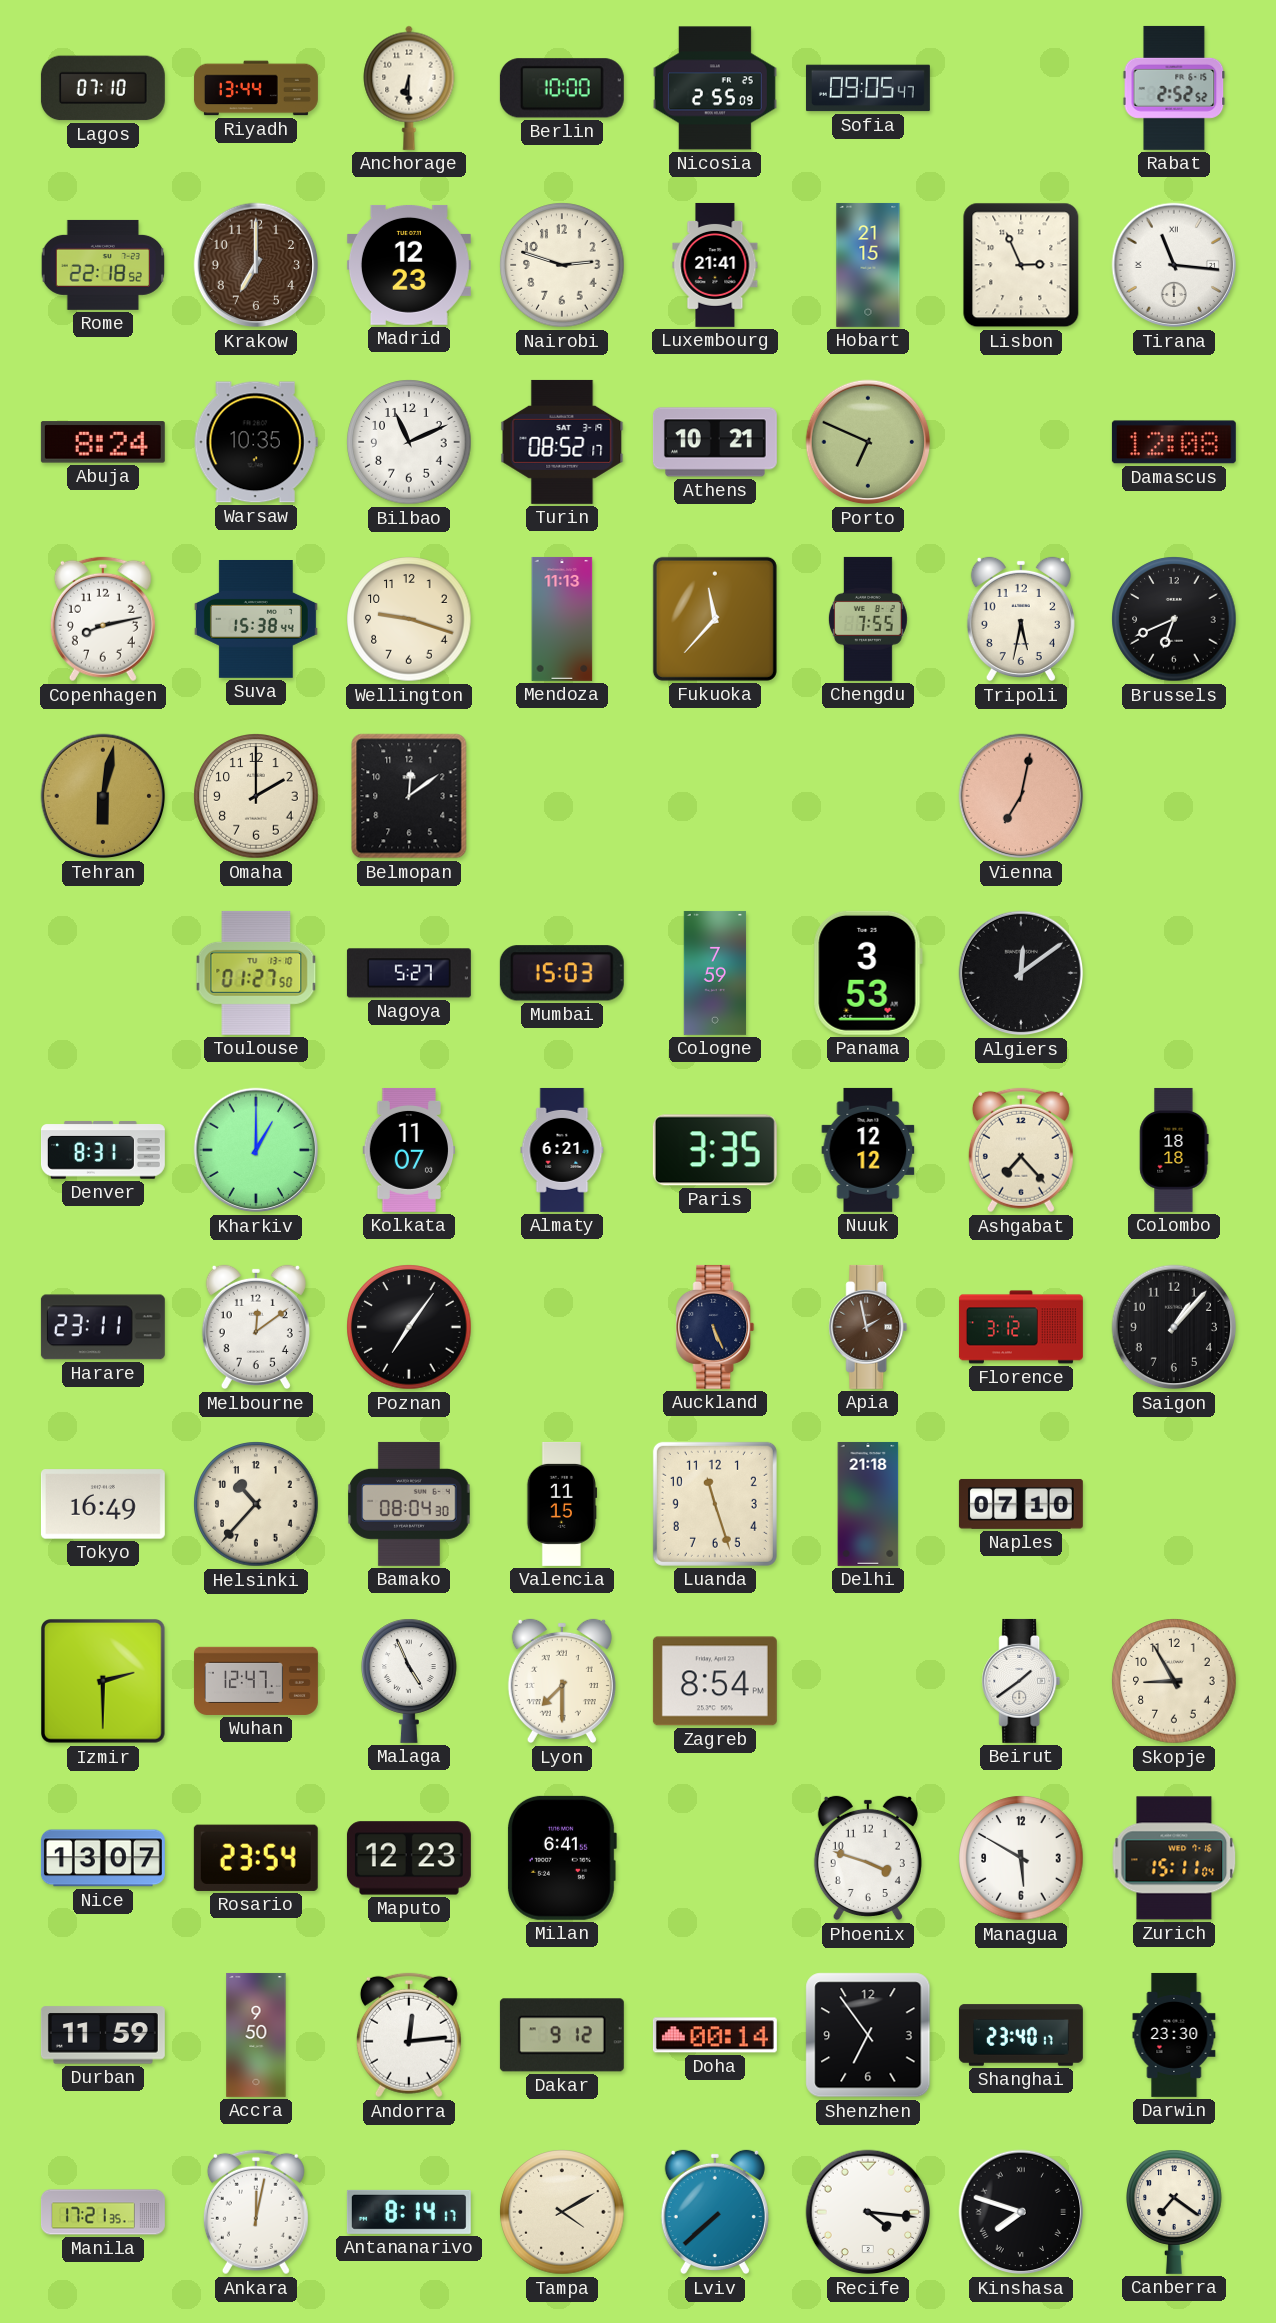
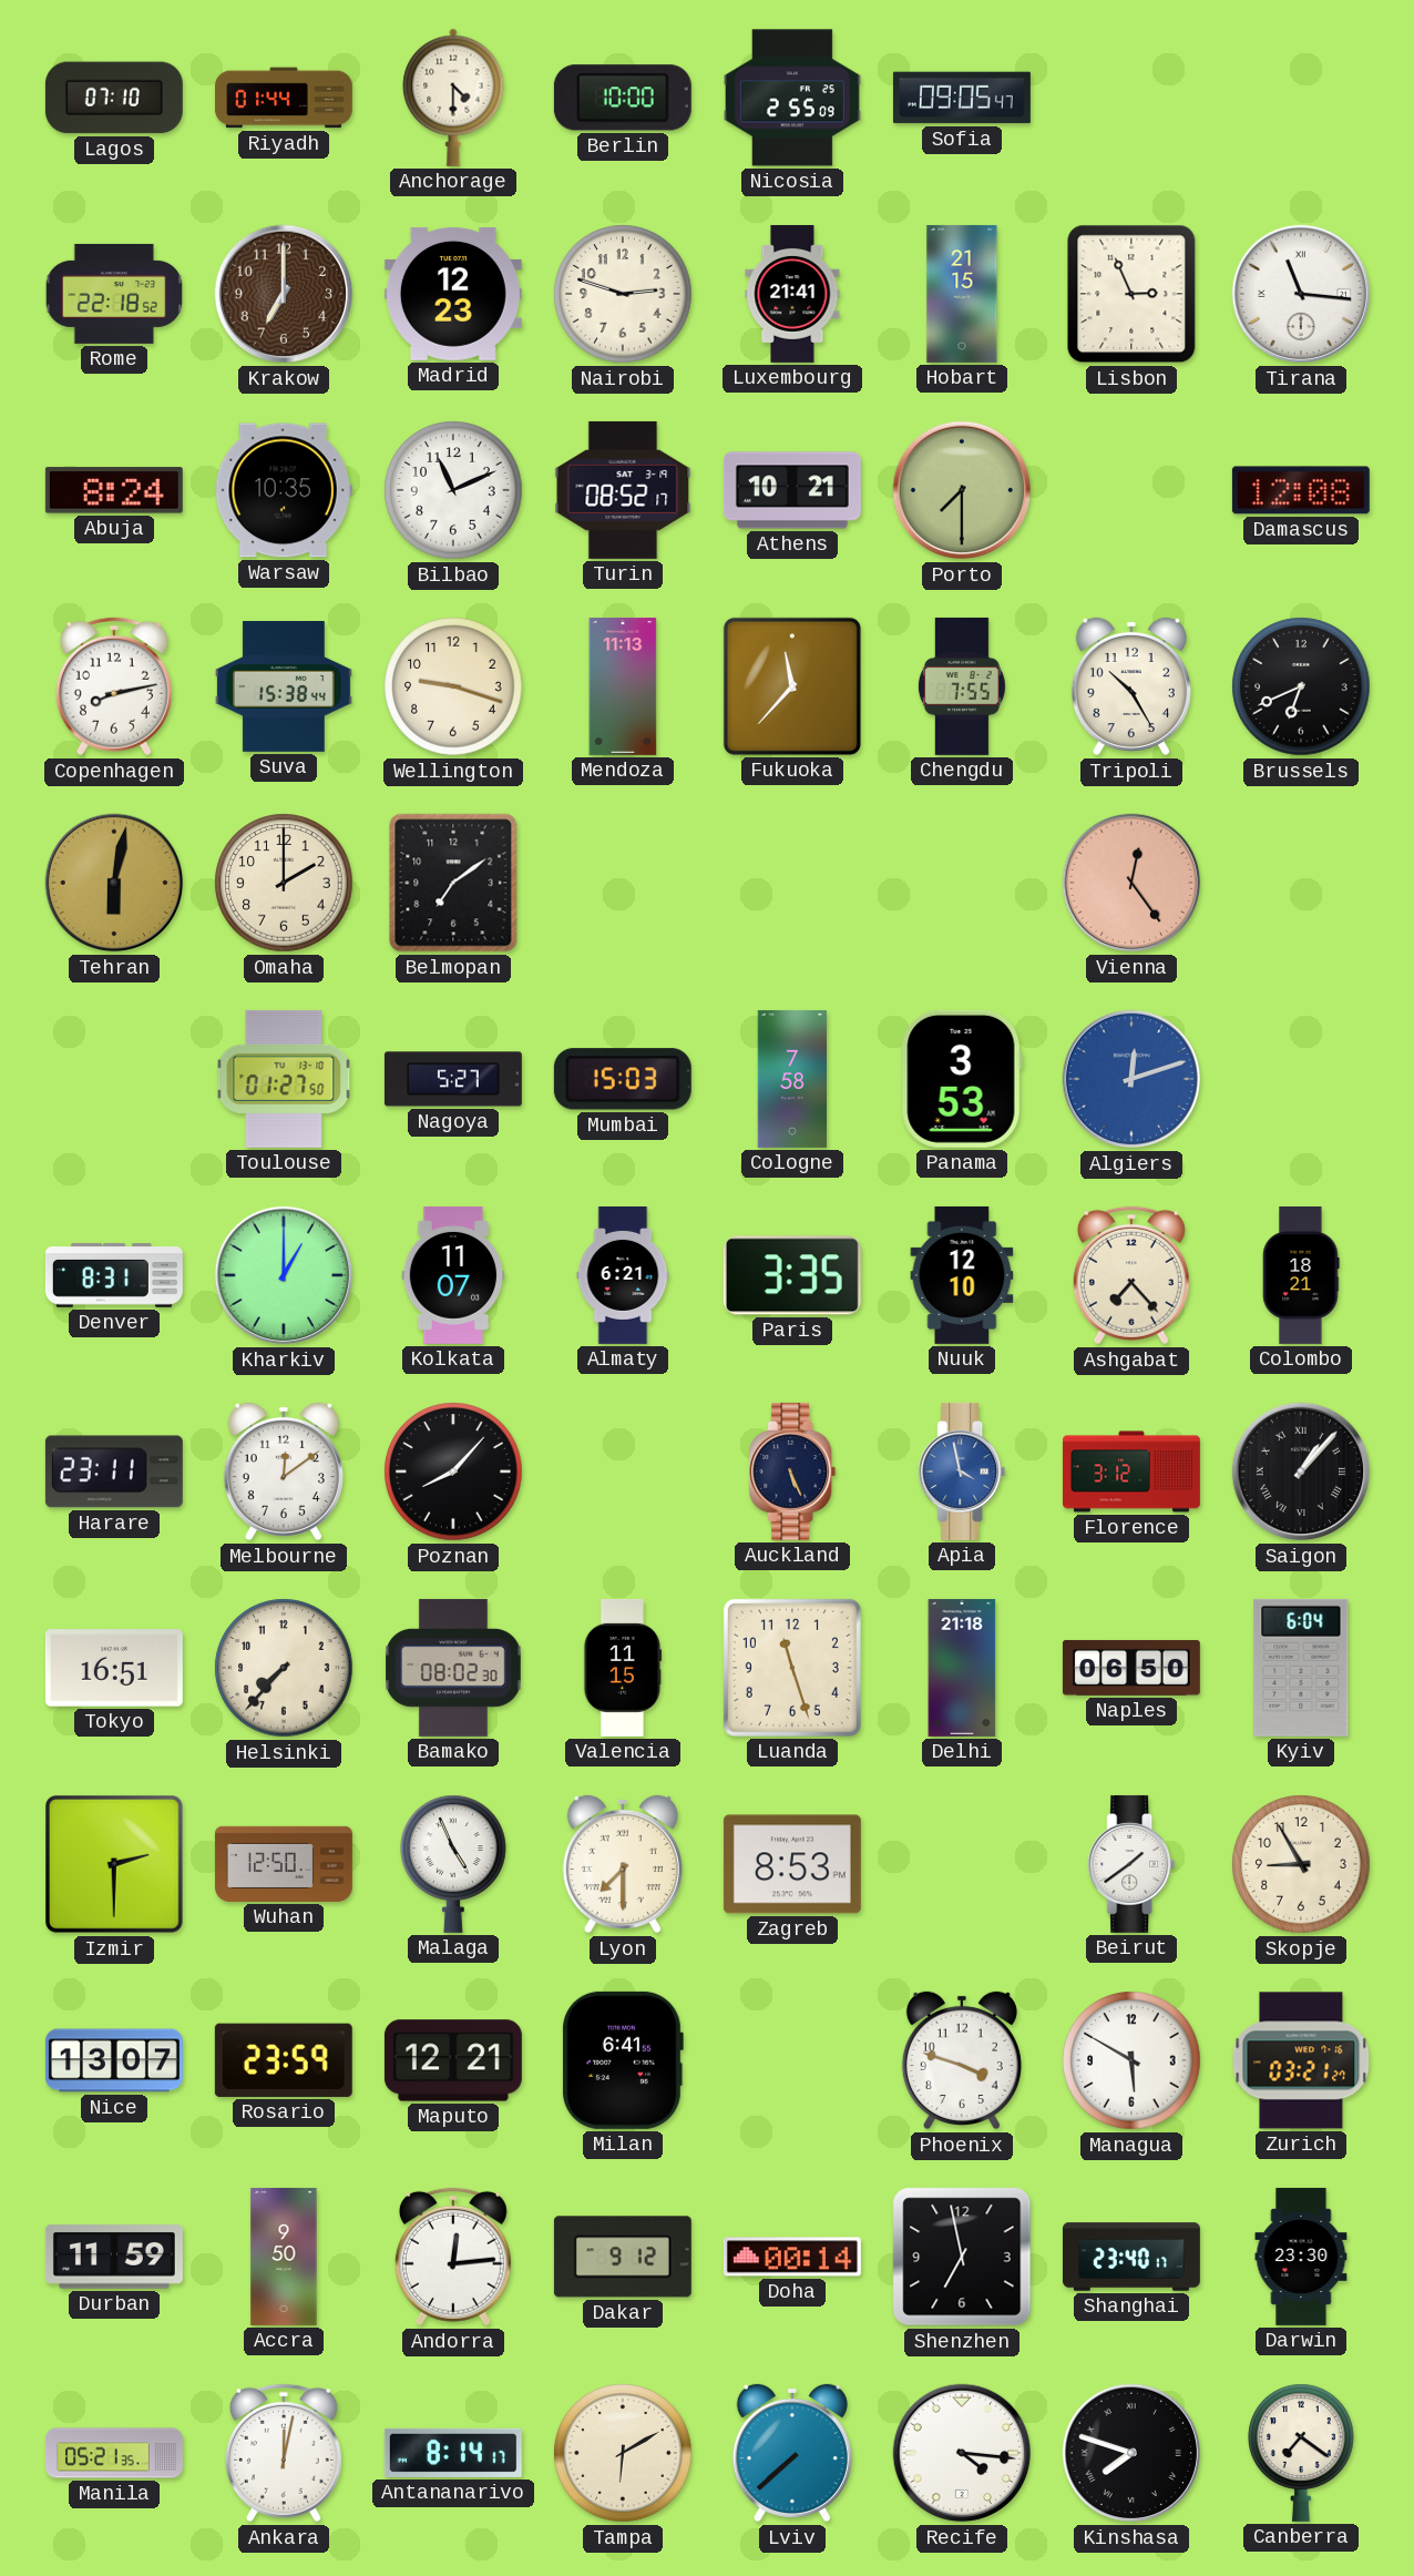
Riyadh: 13:44 -> 01:44 (284, 98)
Anchorage: 6:30 -> 4:30 (453, 98)
Rabat: 2:52 -> none (1174, 88)
Porto: 6:49 -> 7:30 (962, 490)
Tripoli: 5:32 -> 10:25 (1131, 686)
Belmopan: 12:09 -> 7:09 (453, 883)
Vienna: 7:02 -> 12:24 (1131, 883)
Cologne: 7:59 -> 7:58 (792, 1079)
Algiers: 12:09 -> 12:12 (1131, 1079)
Algiers dial: black -> blue (1131, 1079)
Nuuk: 12:12 -> 12:10 (962, 1275)
Colombo: 18:18 -> 18:21 (1301, 1275)
Poznan: 7:06 -> 8:07 (453, 1472)
Apia: 1:58 -> 3:58 (962, 1472)
Apia dial: brown -> blue (962, 1472)
Saigon numerals: Arabic -> Roman (1301, 1472)
Tokyo: 16:49 -> 16:51 (114, 1668)
Helsinki: 10:37 -> 7:37 (284, 1668)
Bamako: 08:04 -> 08:02 (453, 1668)
Naples: 07:10 -> 06:50 (1131, 1668)
Kyiv: none -> 6:04 (1301, 1668)
Wuhan: 12:47 -> 12:50 (284, 1864)
Zagreb: 8:54 -> 8:53 (792, 1864)
Rosario: 23:54 -> 23:59 (284, 2060)
Maputo: 12:23 -> 12:21 (453, 2060)
Zurich: 15:11 -> 03:21 (1301, 2060)
Shenzhen: 6:54 -> 6:58 (962, 2257)
Manila: 17:21 -> 05:21 (114, 2453)
Tampa: 4:10 -> 6:10 (623, 2453)
